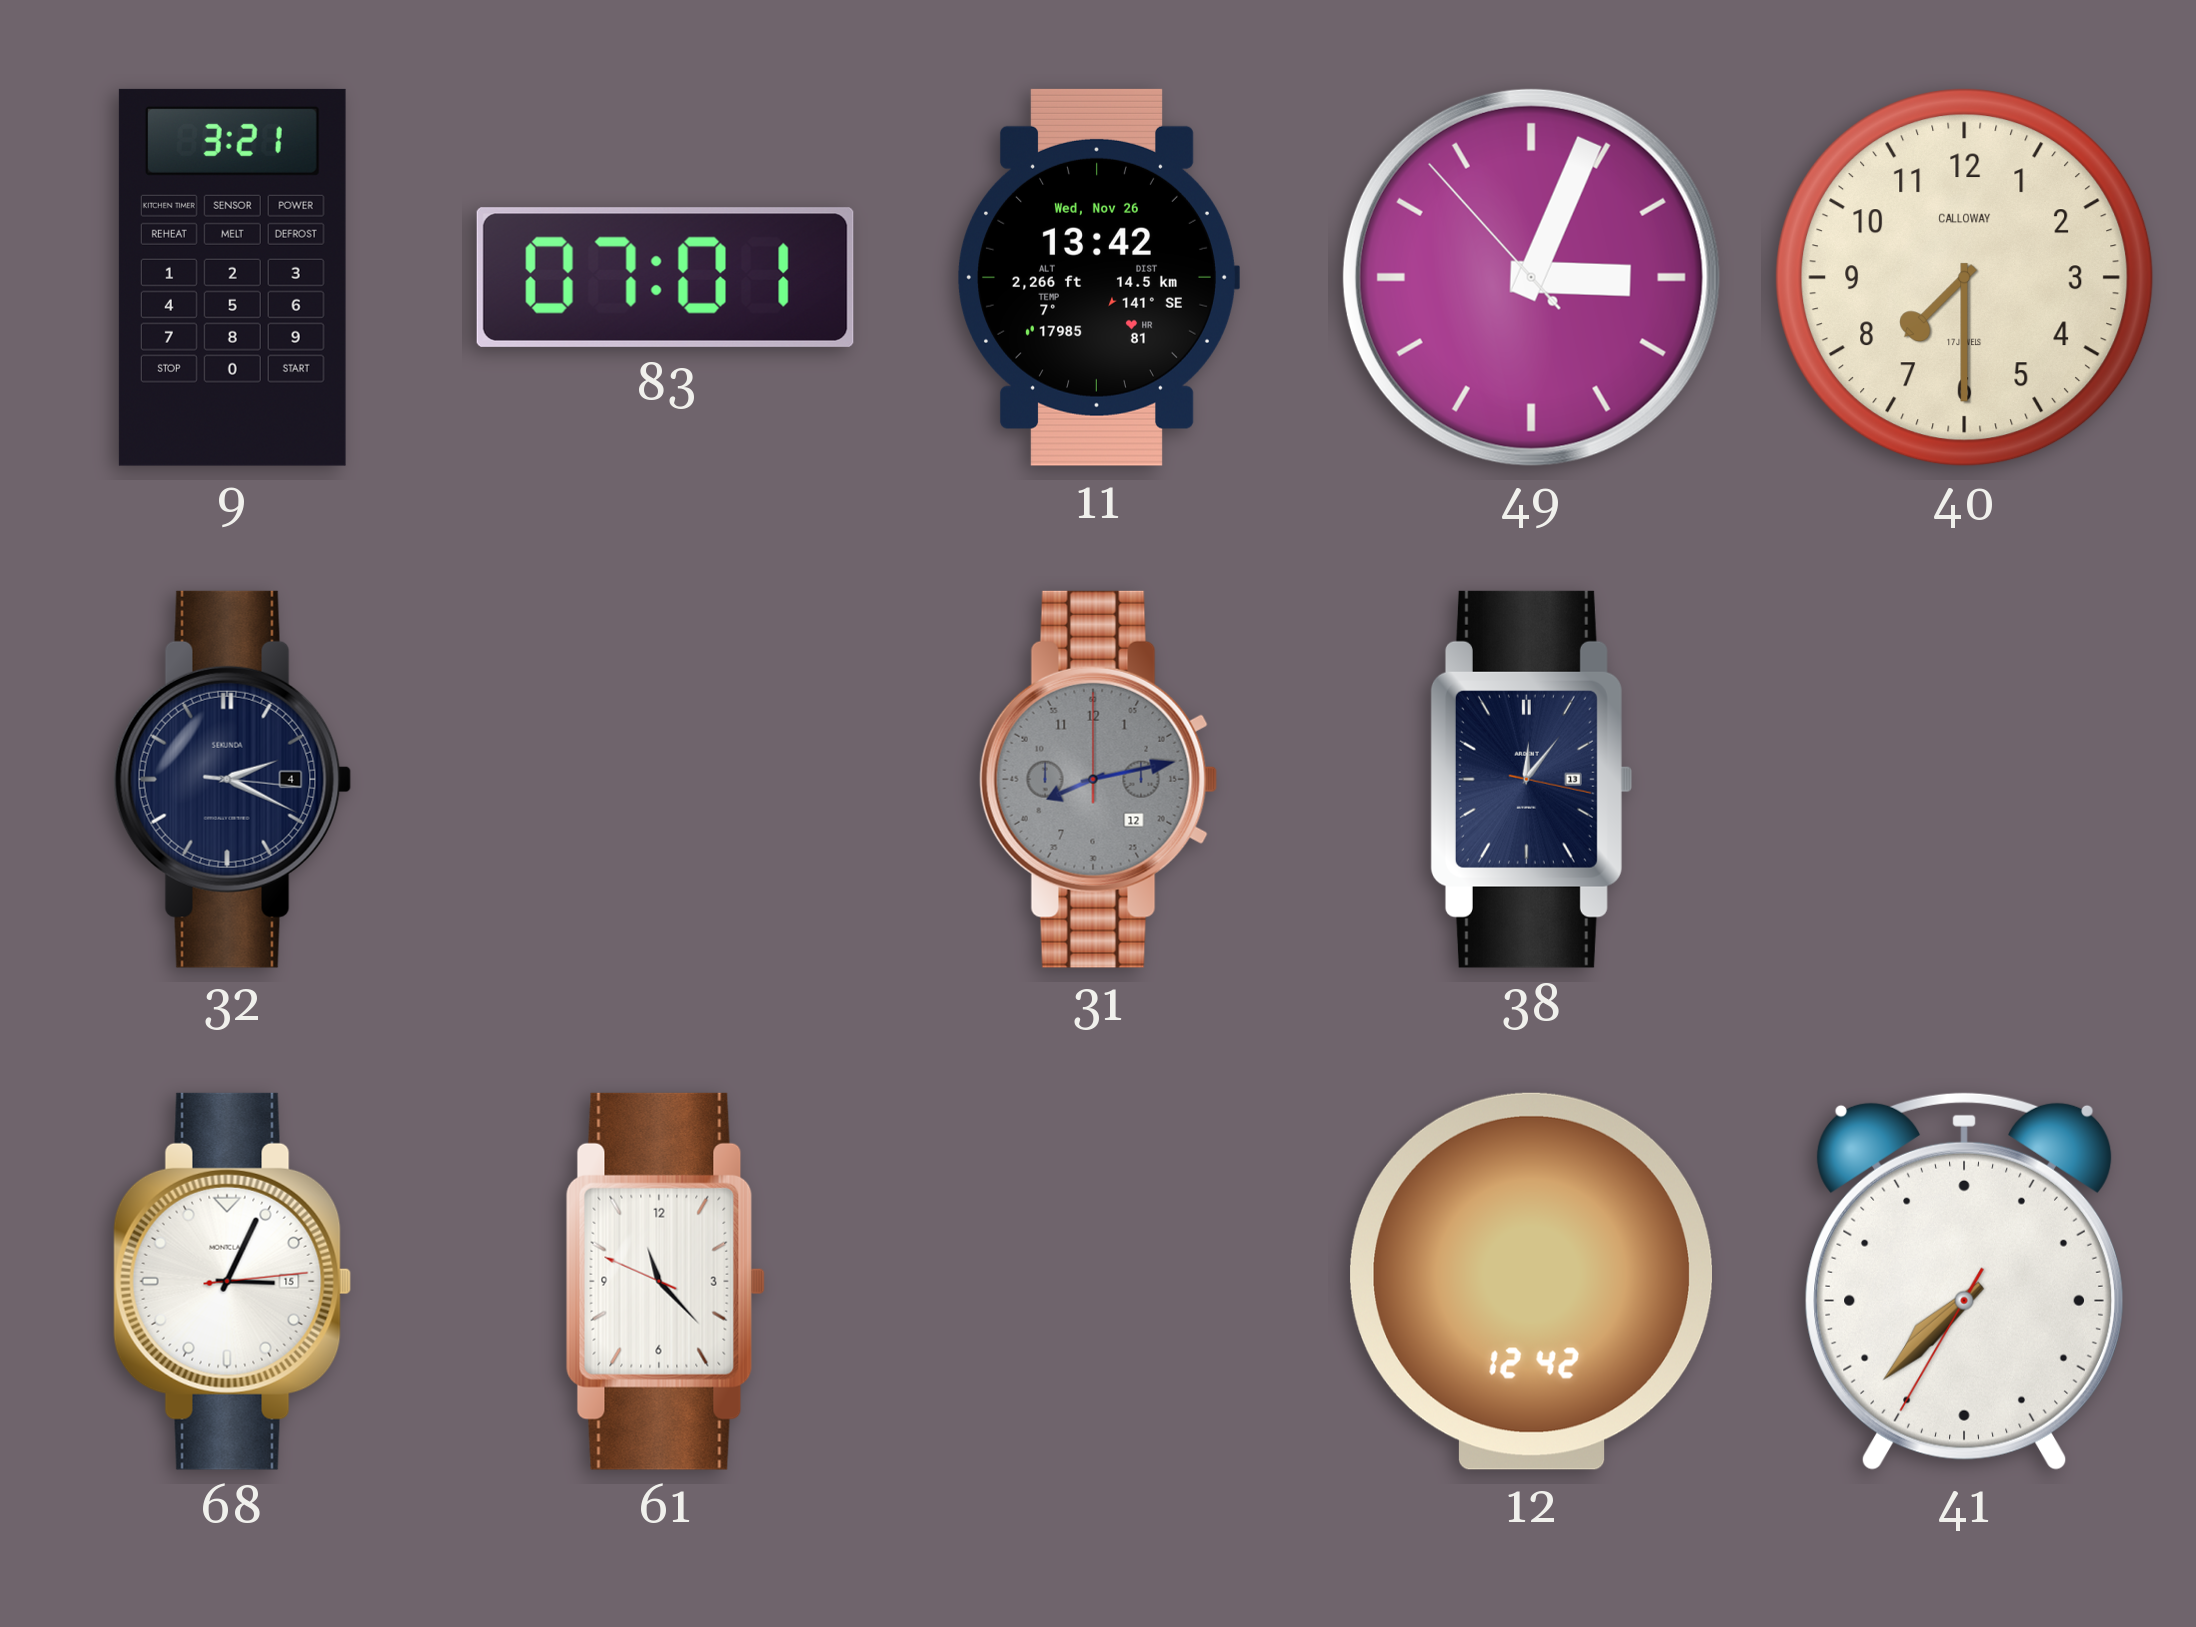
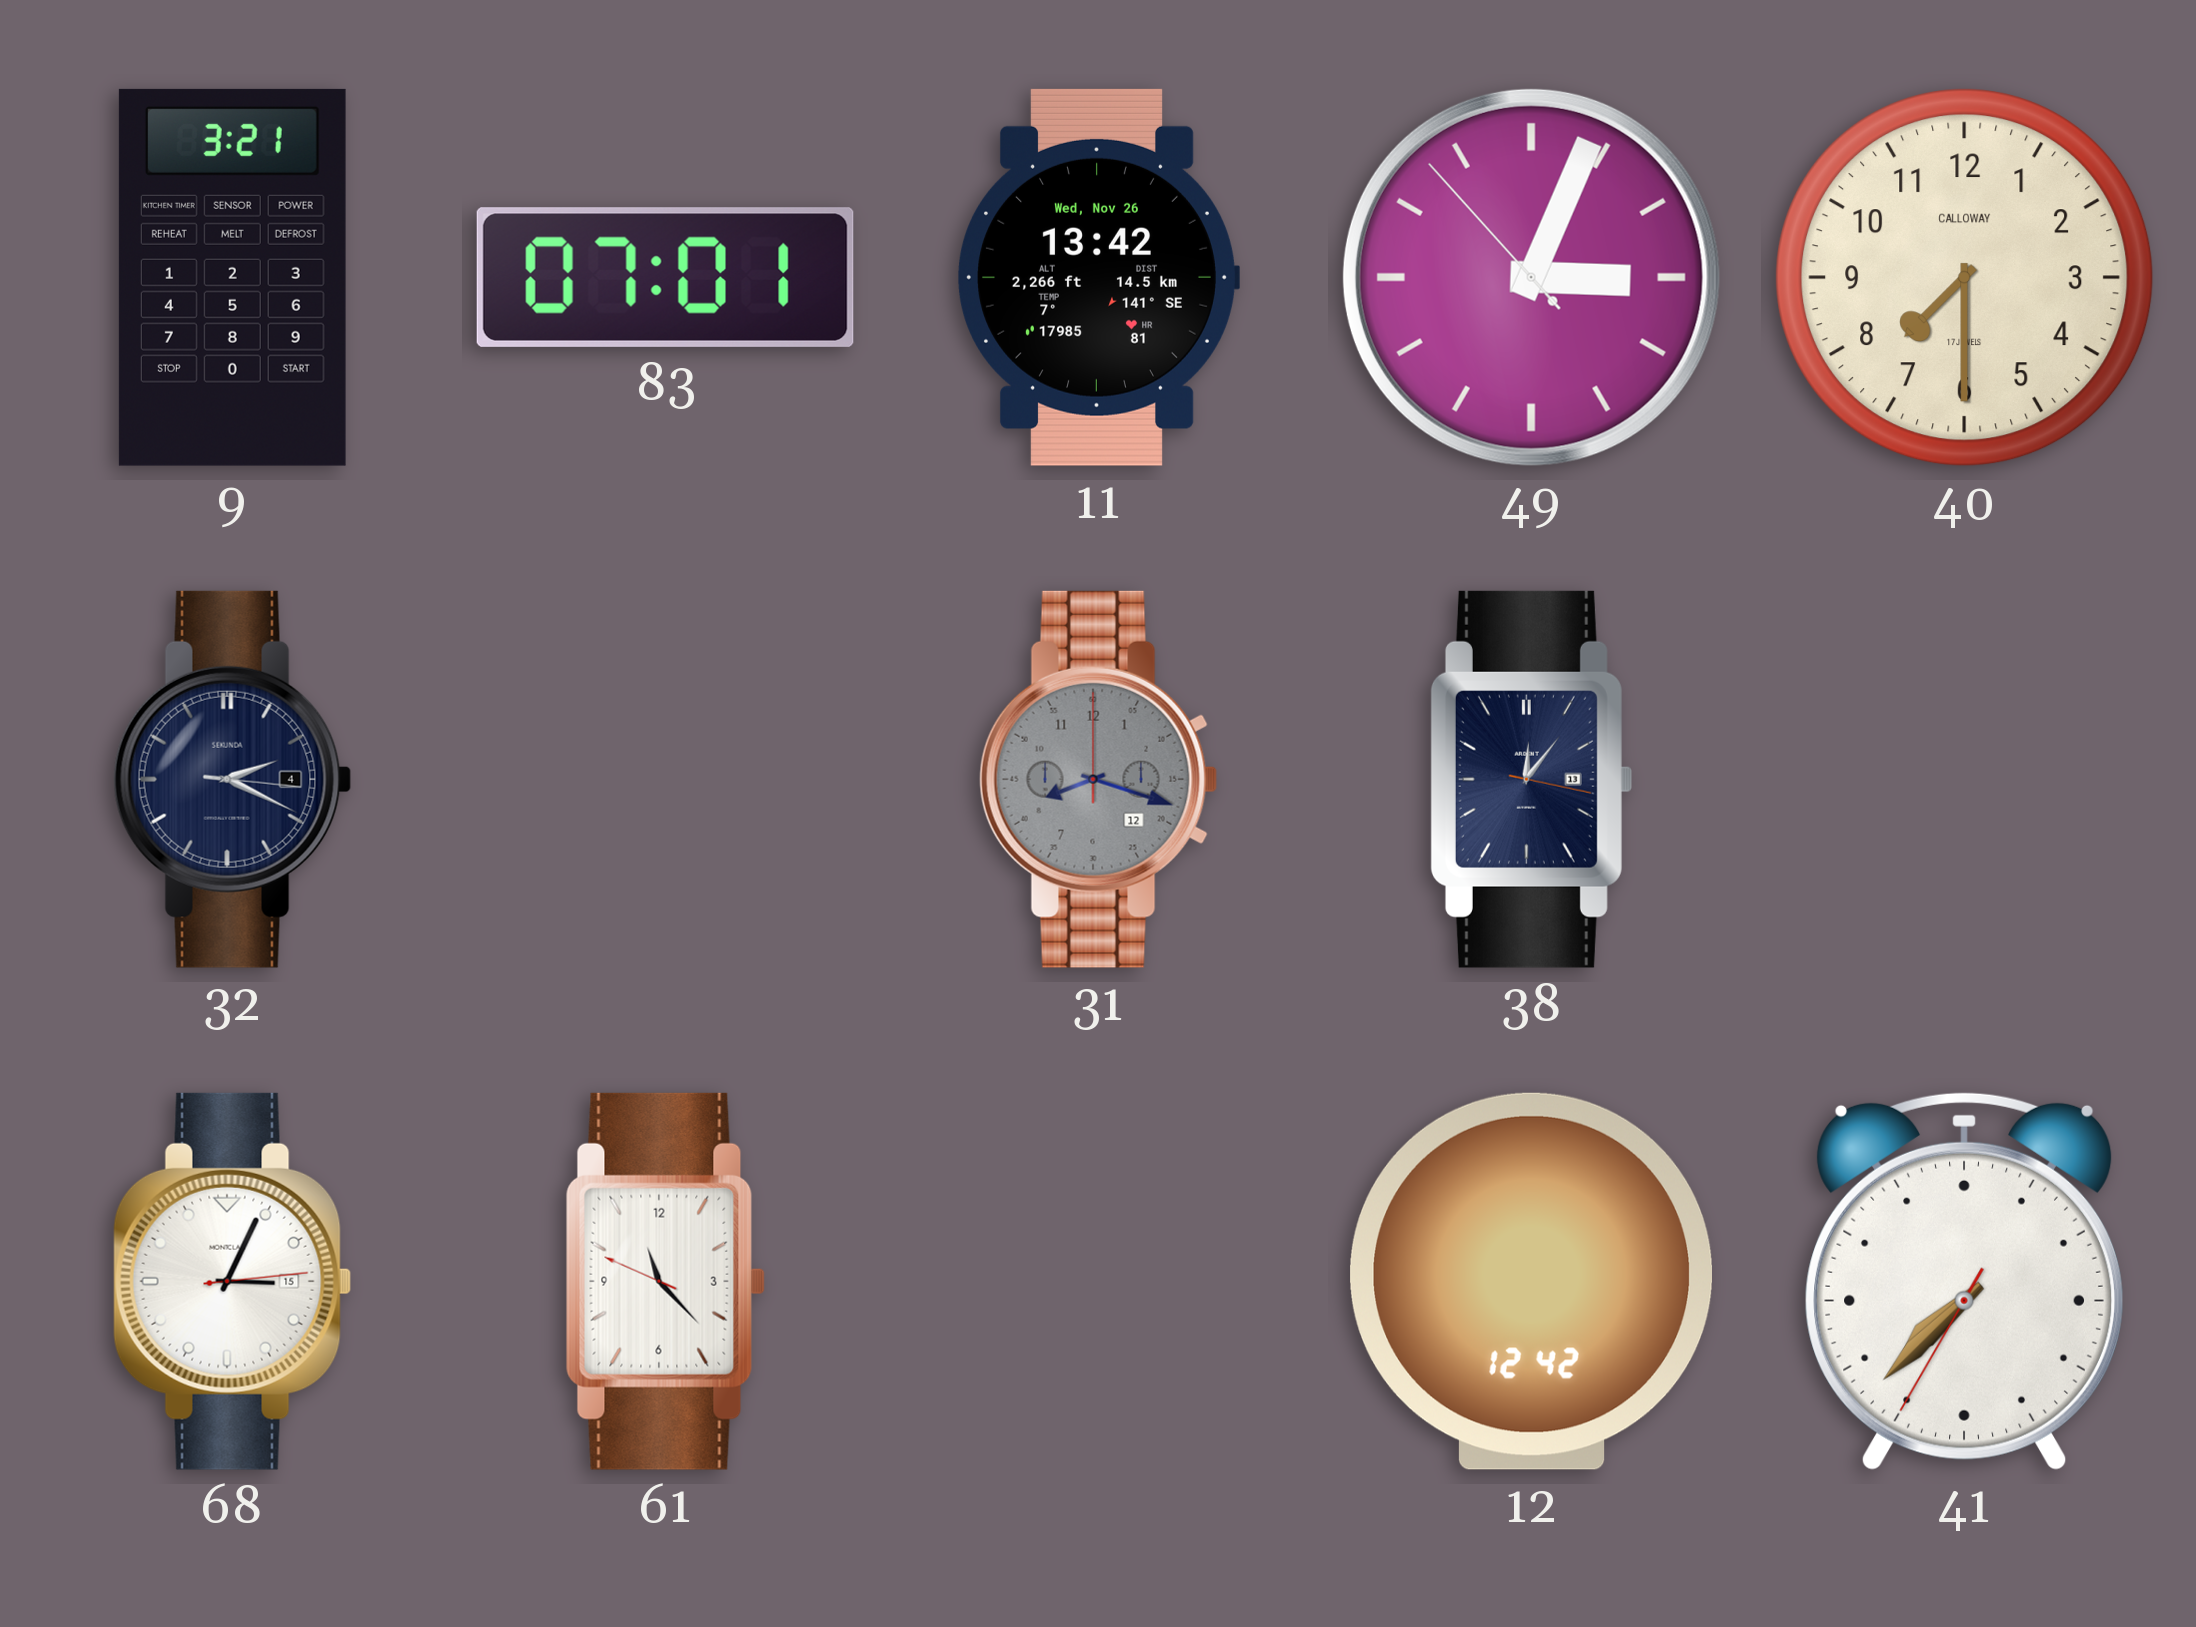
31: 8:13 -> 8:18 (1099, 779)
